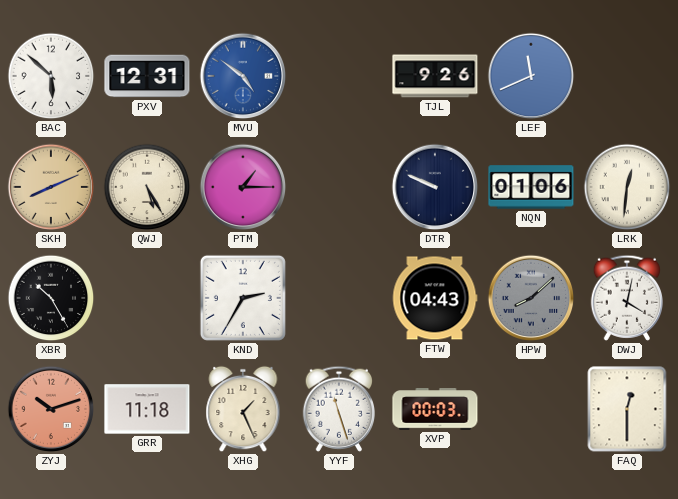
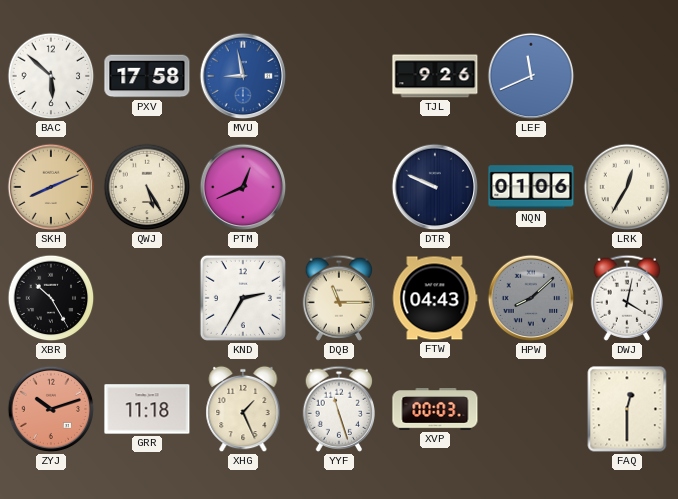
PXV: 12:31 -> 17:58 (147, 76)
MVU: 4:51 -> 8:58 (243, 76)
PTM: 1:15 -> 12:41 (243, 187)
LRK: 12:31 -> 12:35 (627, 187)
DQB: none -> 11:15 (338, 298)
